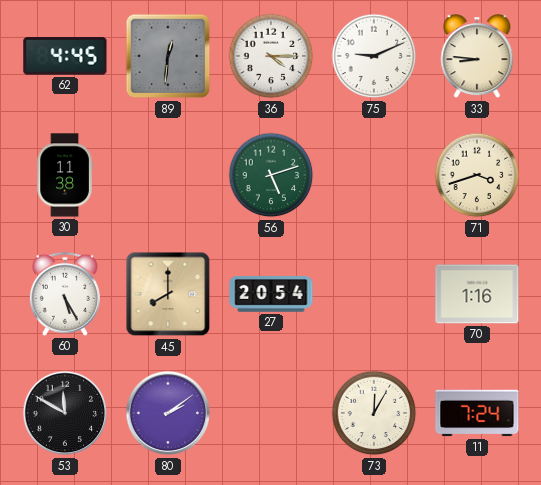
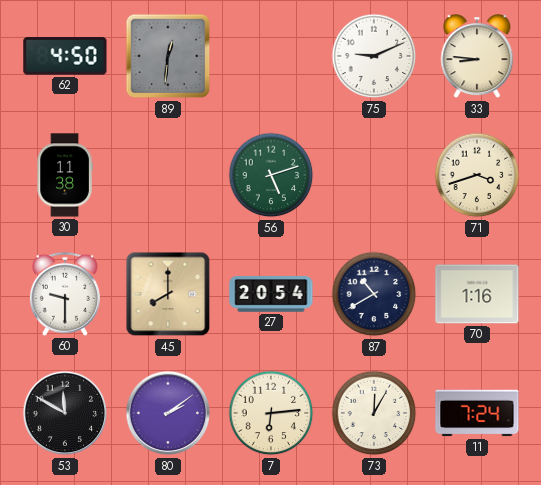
62: 4:45 -> 4:50 (65, 56)
36: 4:15 -> none (271, 56)
60: 5:25 -> 9:30 (65, 294)
87: none -> 10:40 (374, 294)
7: none -> 6:14 (271, 413)
